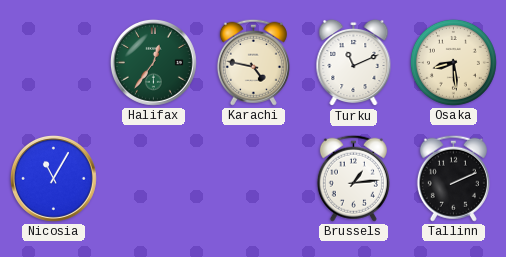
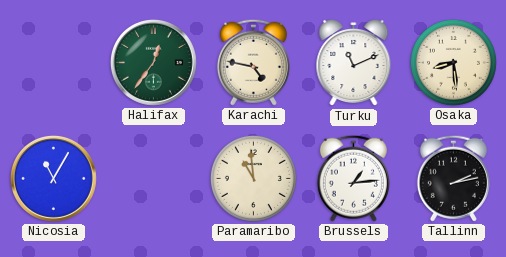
Paramaribo: none -> 10:59 (253, 178)
Tallinn: 2:11 -> 2:13 (453, 178)
